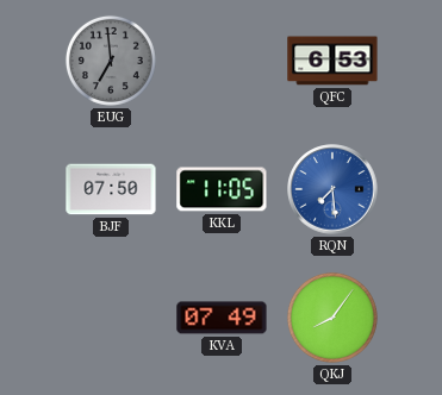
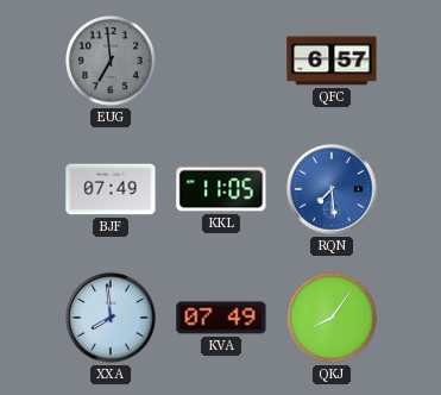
QFC: 6:53 -> 6:57 (332, 61)
BJF: 07:50 -> 07:49 (111, 189)
XXA: none -> 7:59 (111, 318)
